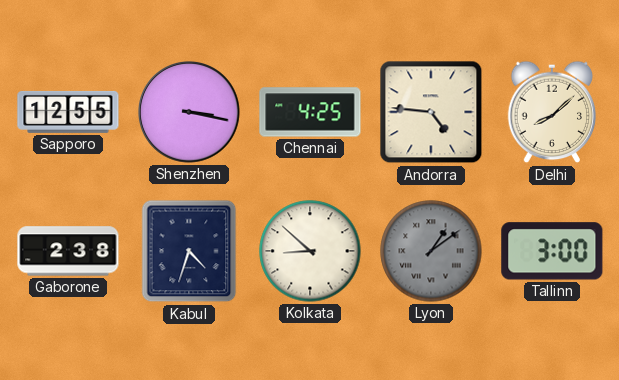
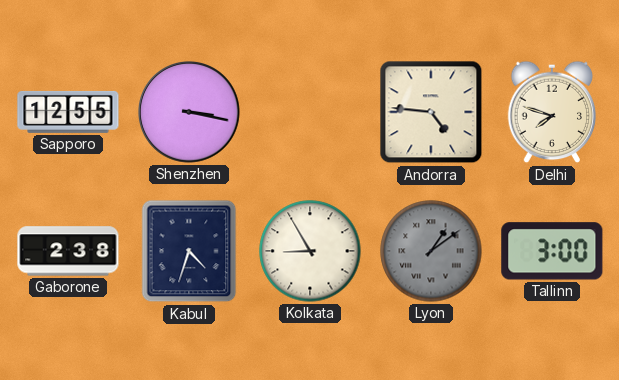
Chennai: 4:25 -> none (310, 112)
Delhi: 8:08 -> 7:48 (552, 112)
Kolkata: 8:52 -> 8:55 (310, 251)
